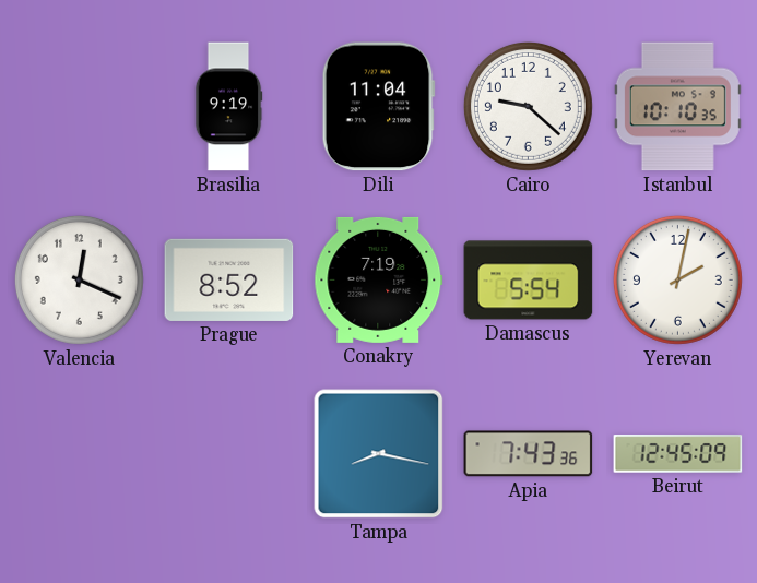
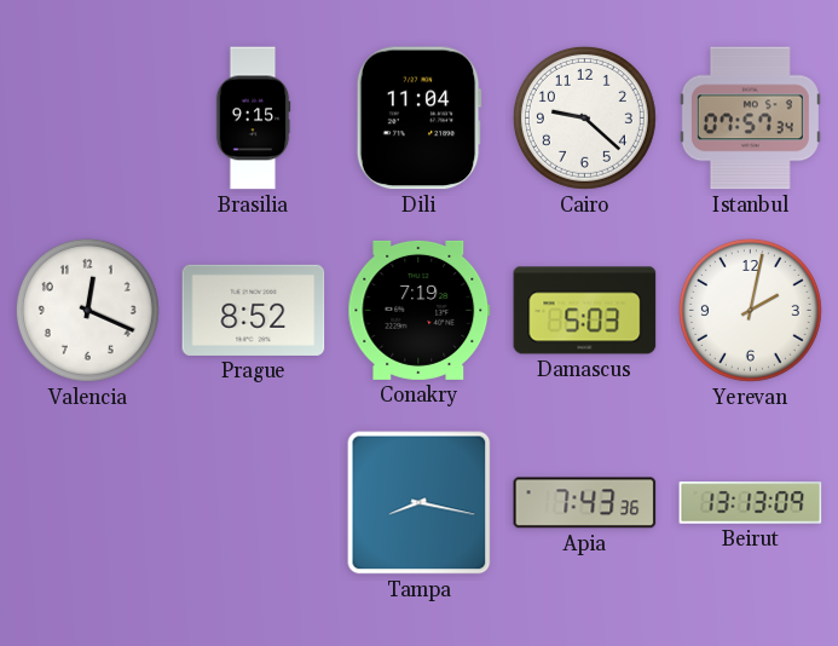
Brasilia: 9:19 -> 9:15 (253, 119)
Istanbul: 10:10 -> 07:57 (750, 119)
Damascus: 5:54 -> 5:03 (585, 311)
Beirut: 12:45 -> 13:13 (751, 503)
